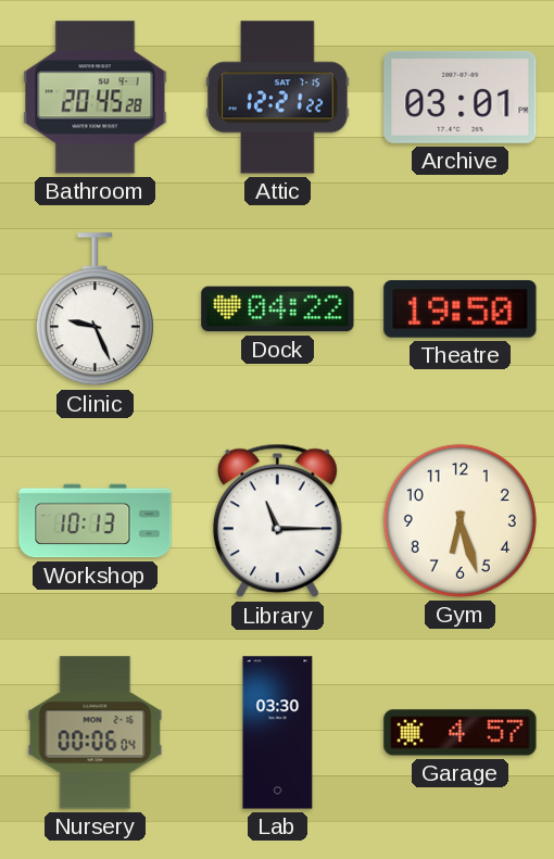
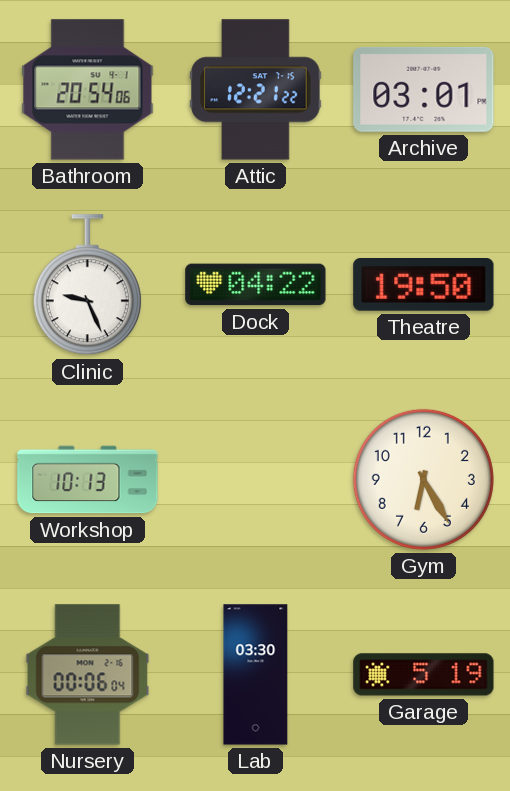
Bathroom: 20:45 -> 20:54 (88, 90)
Library: 11:15 -> none (277, 521)
Gym: 6:27 -> 6:25 (423, 479)
Garage: 4:57 -> 5:19 (424, 675)
